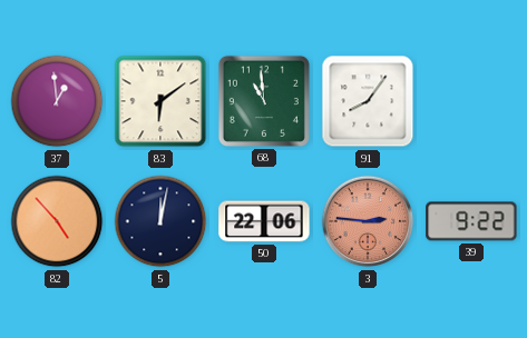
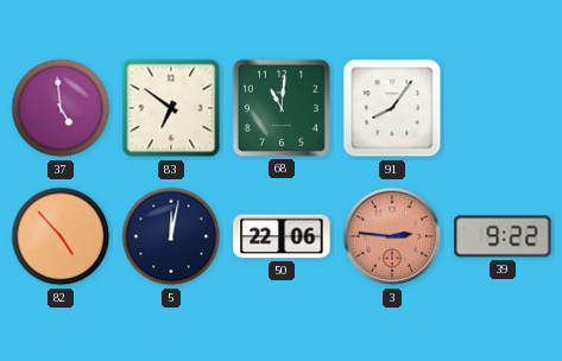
37: 12:59 -> 4:59 (61, 108)
83: 6:09 -> 6:51 (171, 108)
68: 10:59 -> 11:01 (282, 108)
